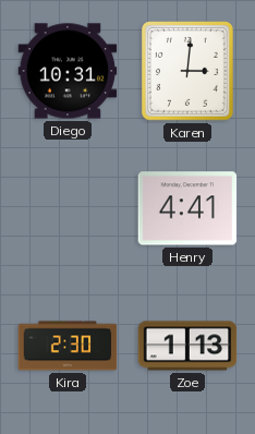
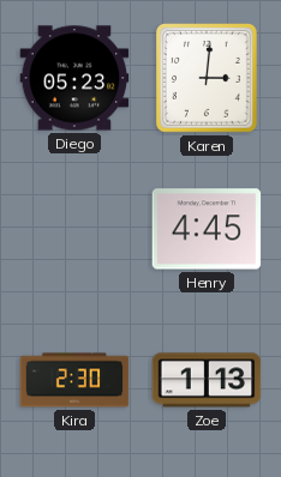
Diego: 10:31 -> 05:23 (74, 78)
Henry: 4:41 -> 4:45 (207, 229)
